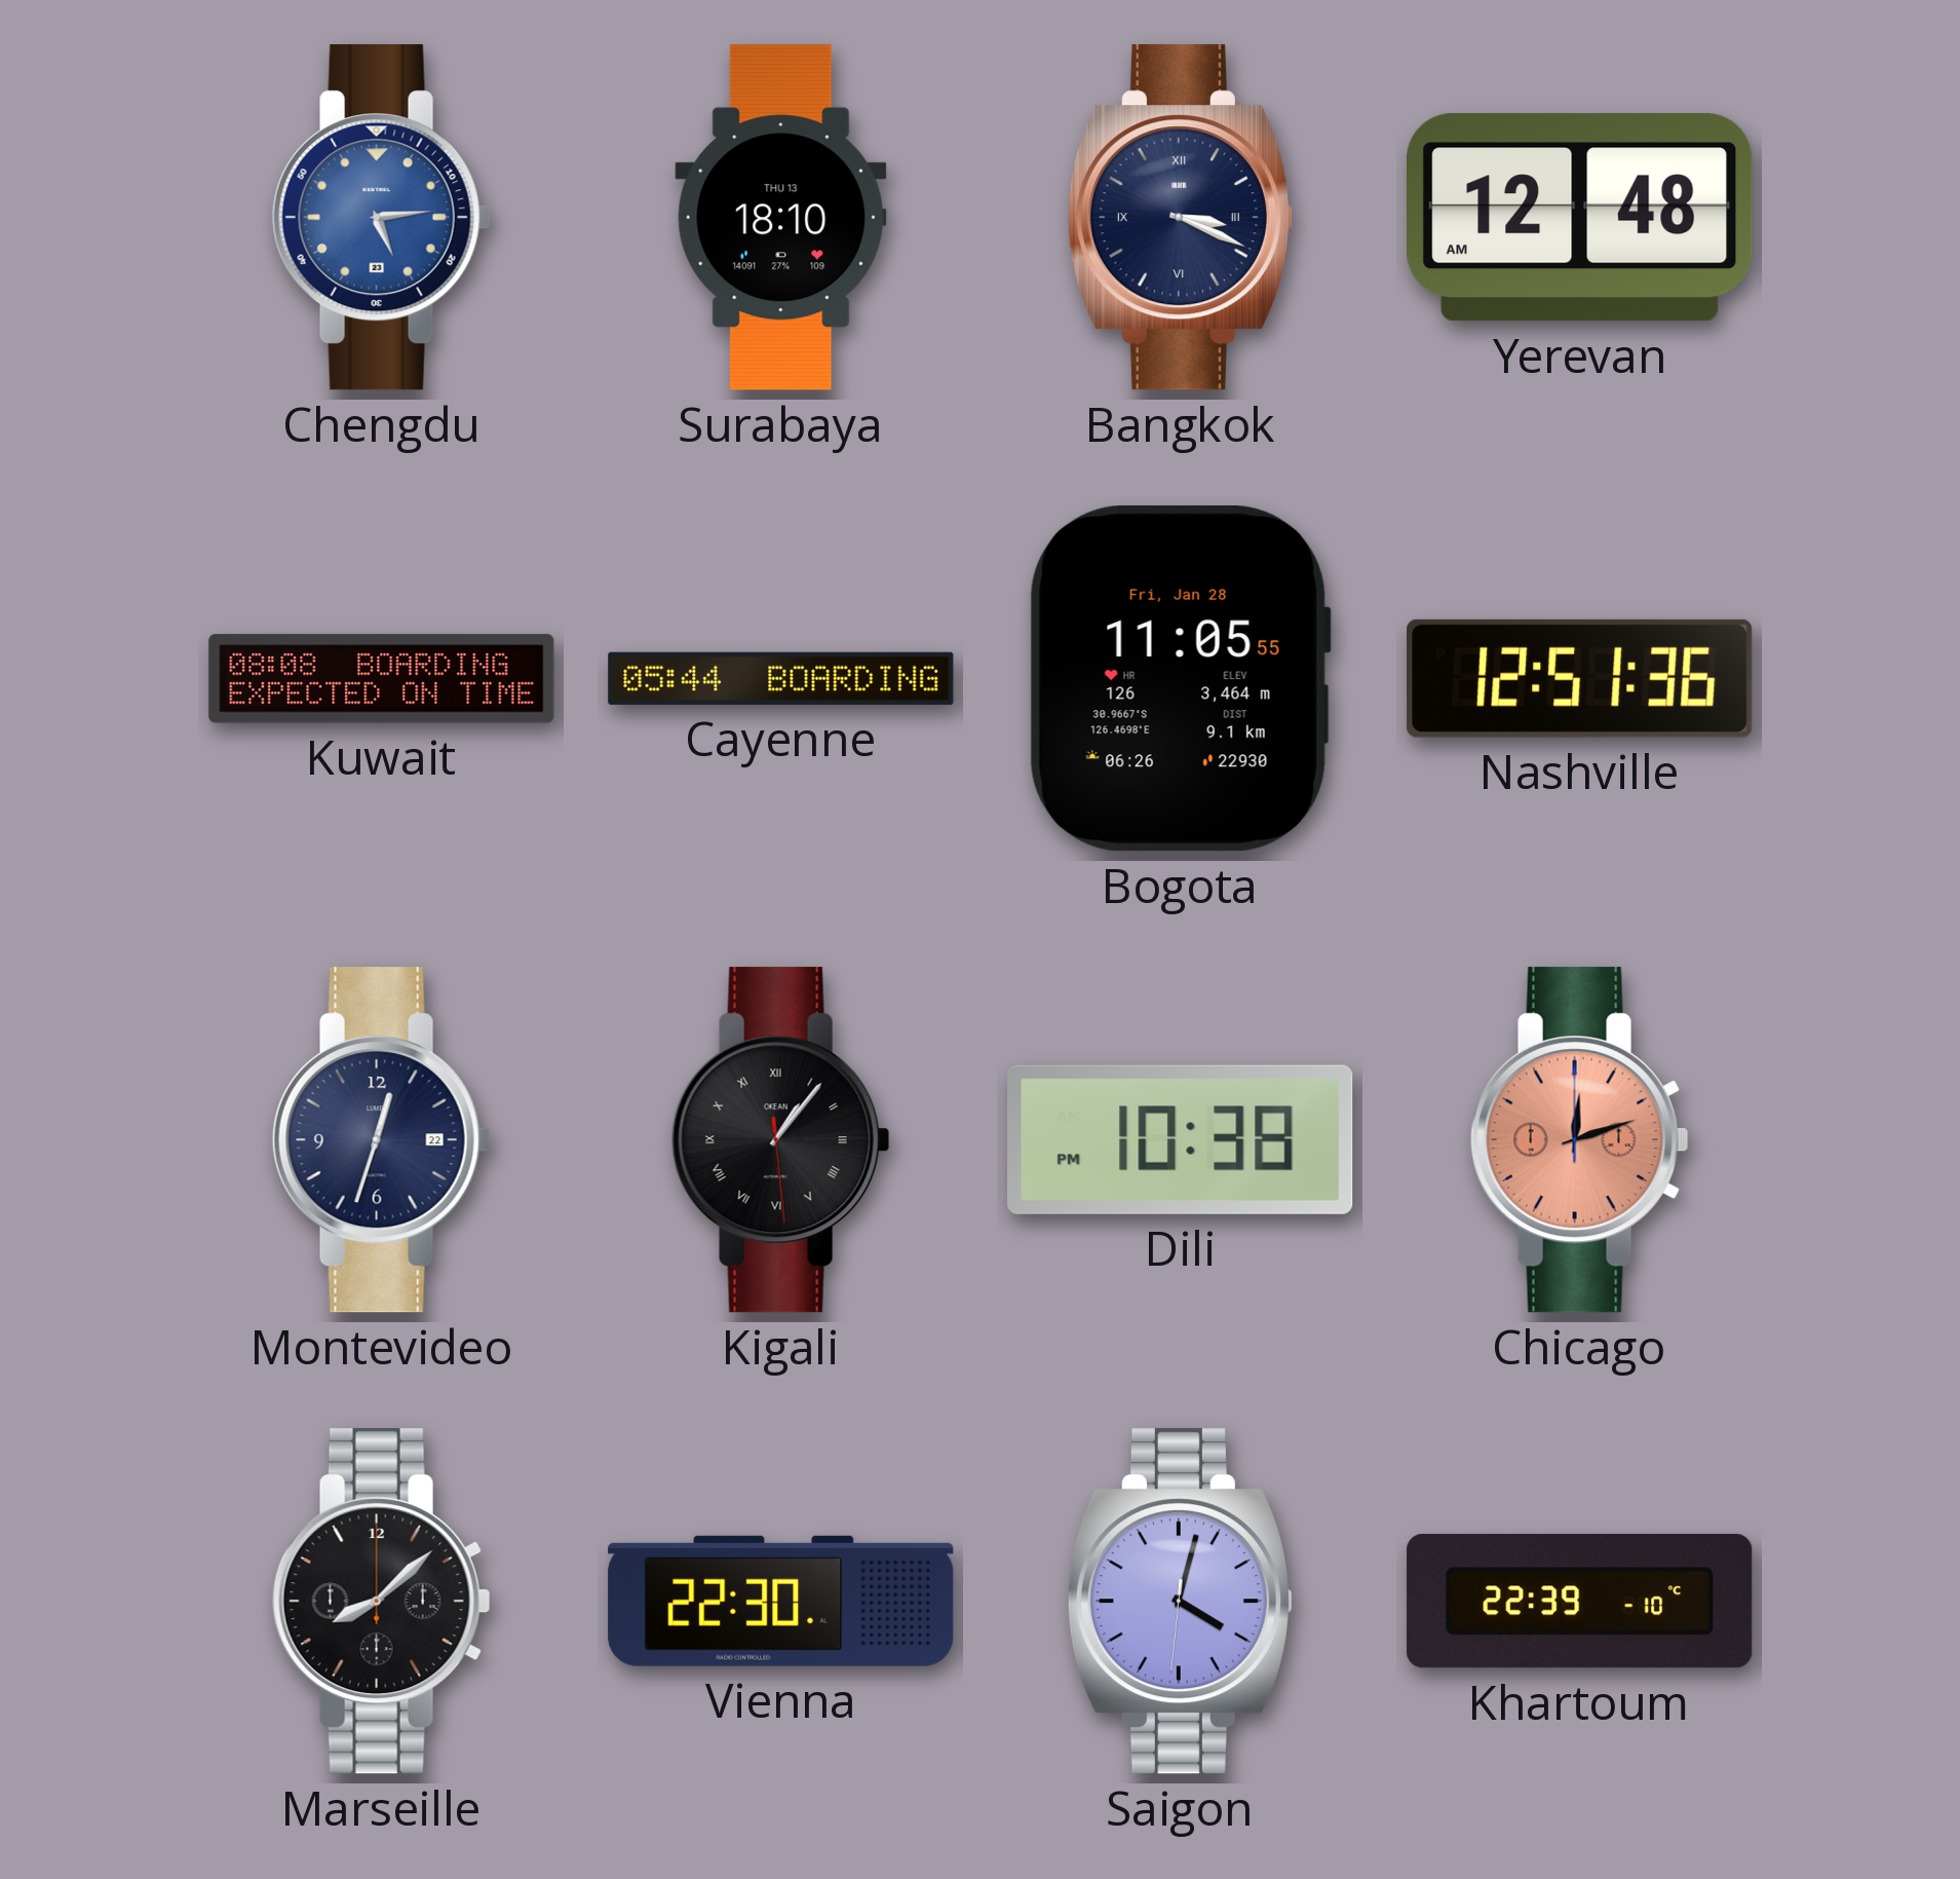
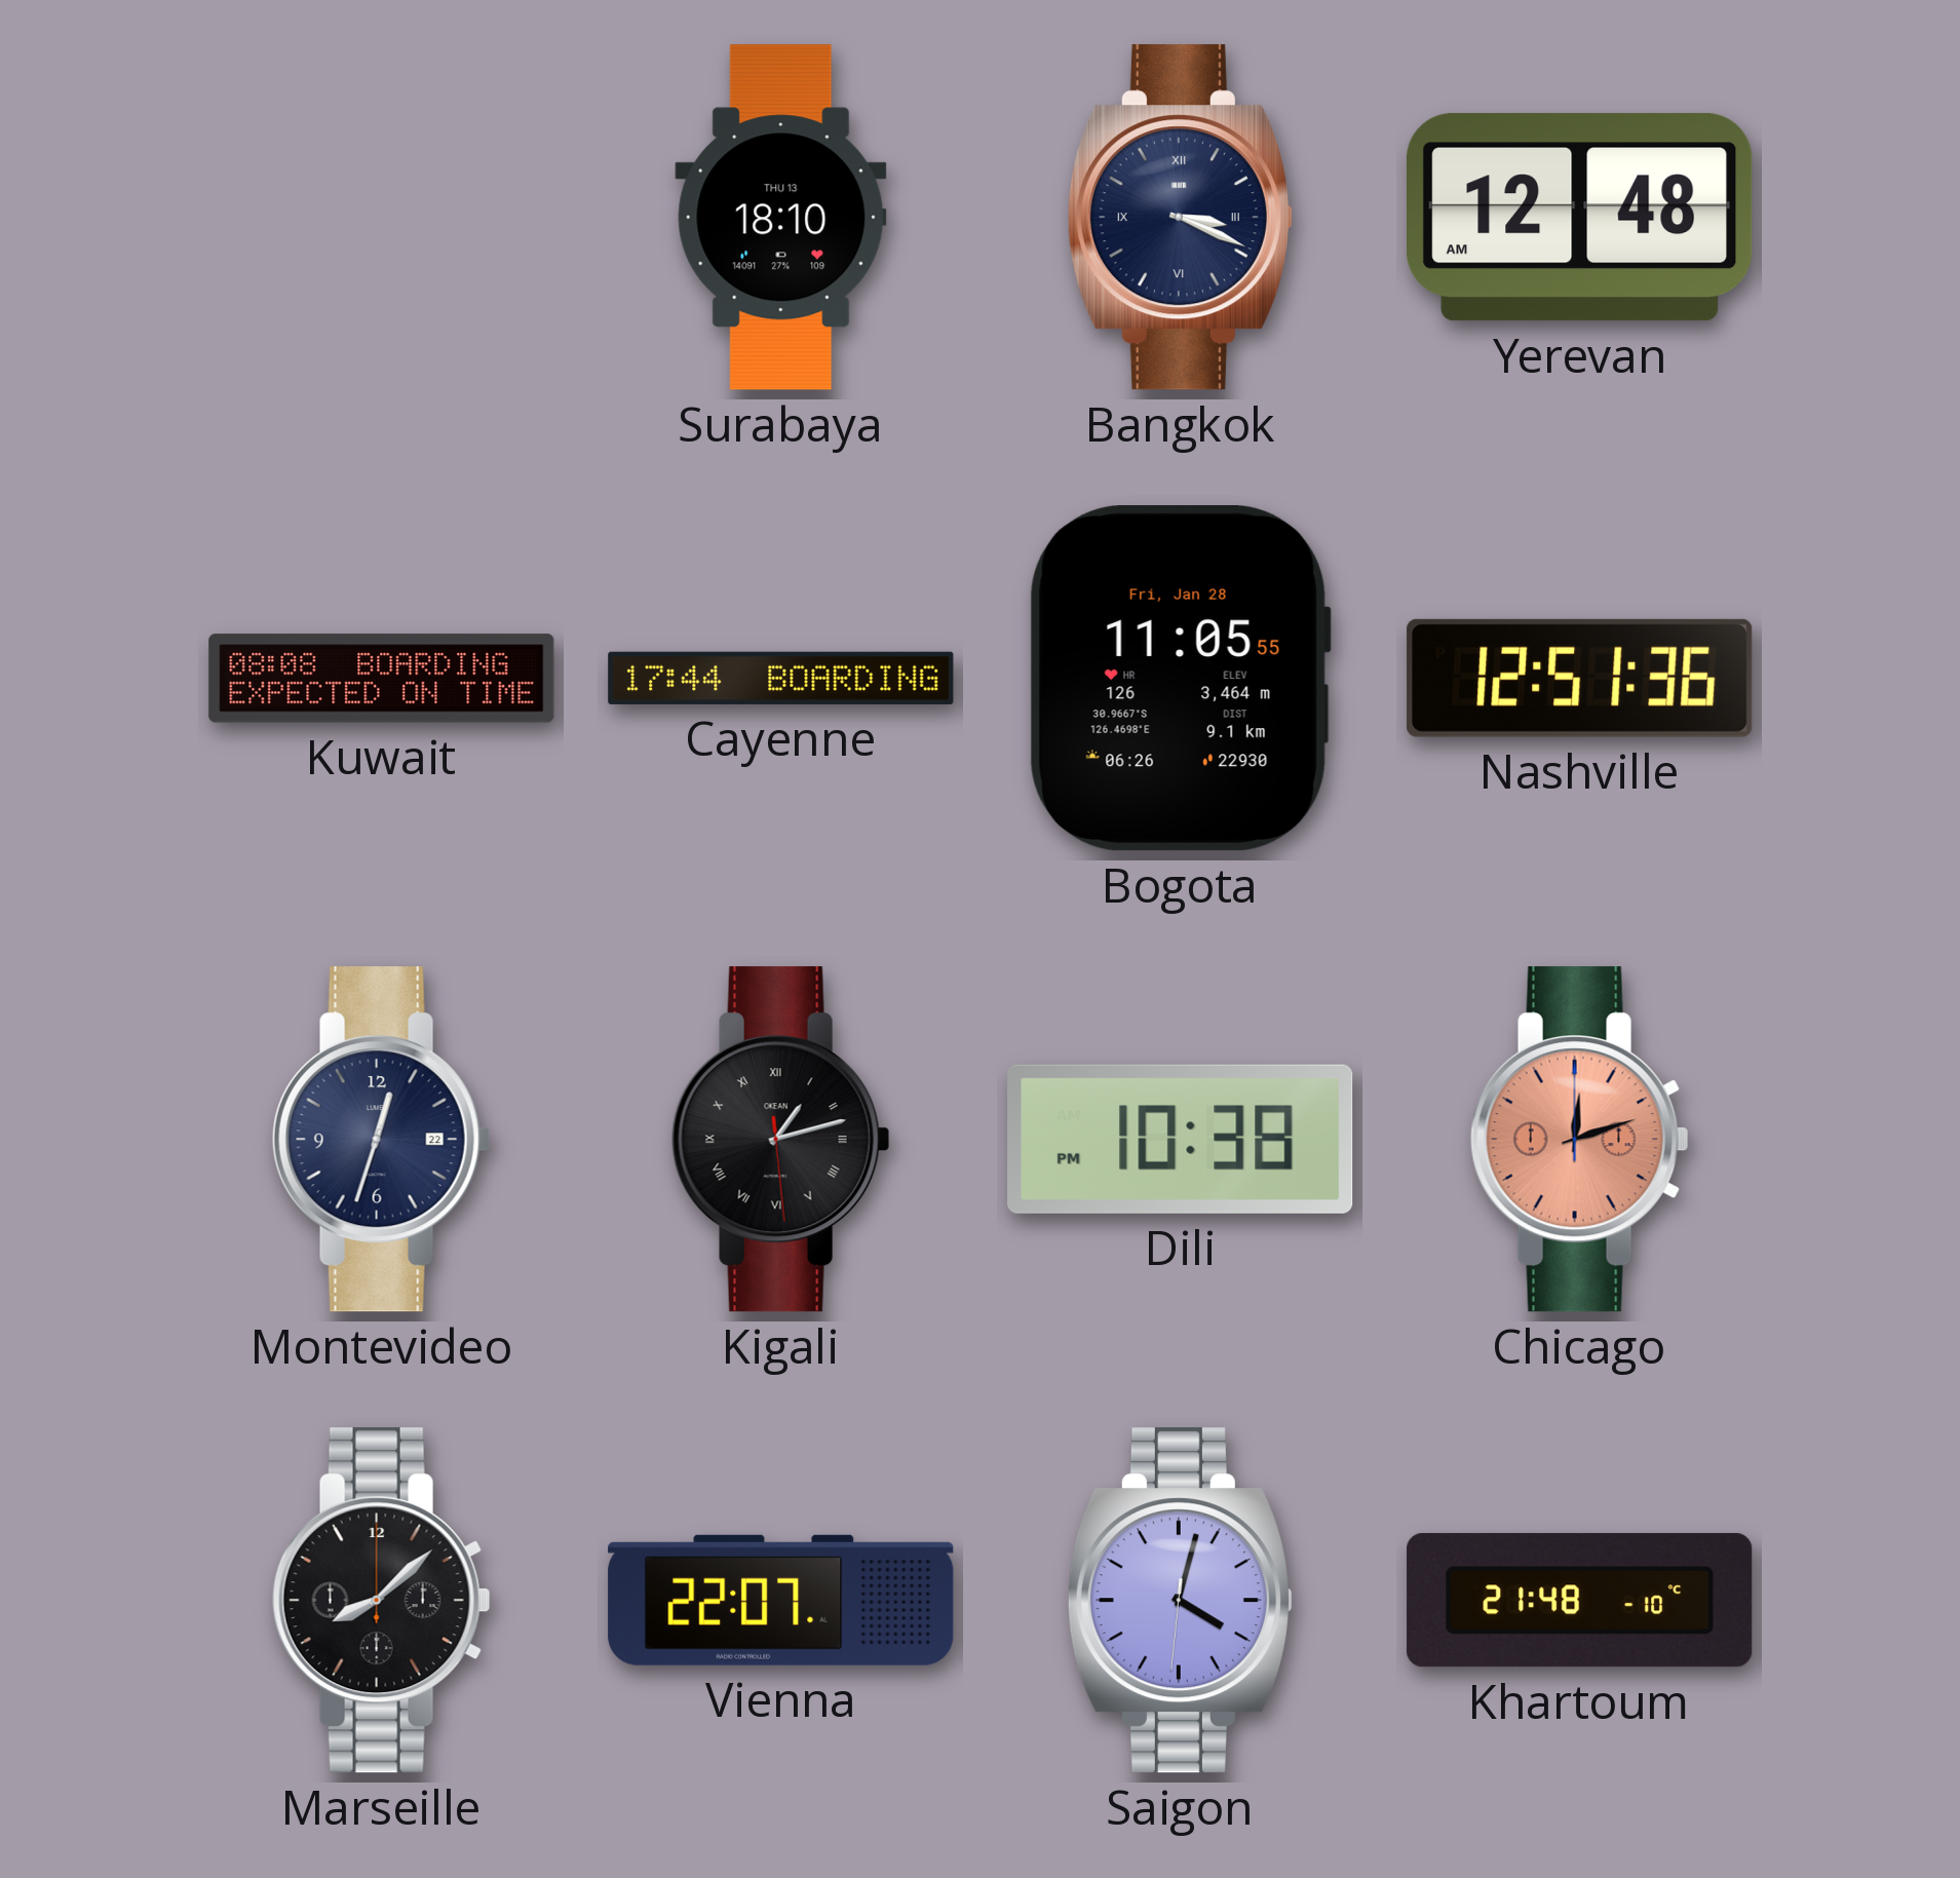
Chengdu: 5:14 -> none (381, 218)
Cayenne: 05:44 -> 17:44 (781, 678)
Kigali: 1:06 -> 1:12 (780, 1140)
Vienna: 22:30 -> 22:07 (781, 1600)
Khartoum: 22:39 -> 21:48 (1580, 1601)
